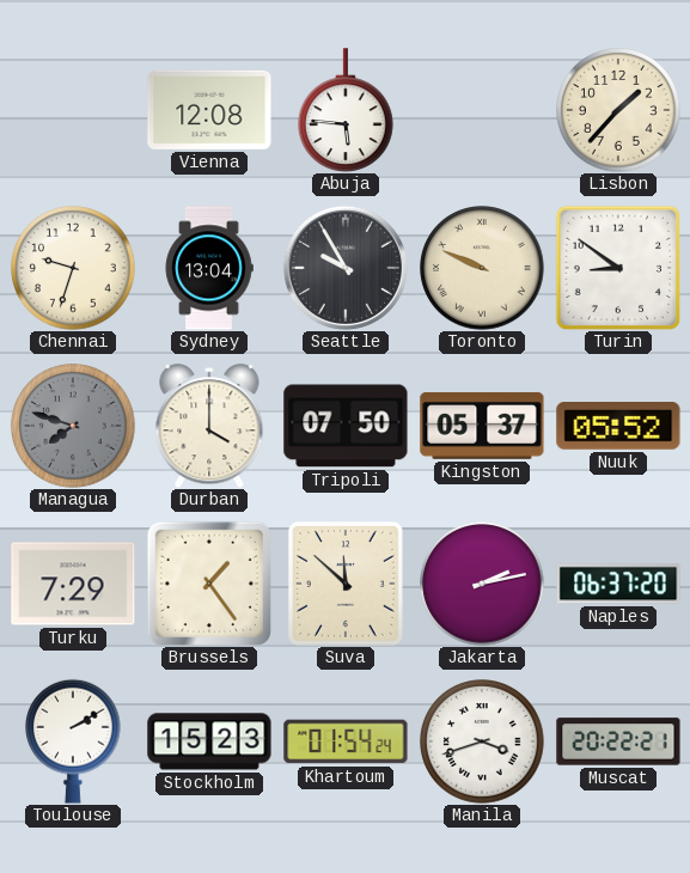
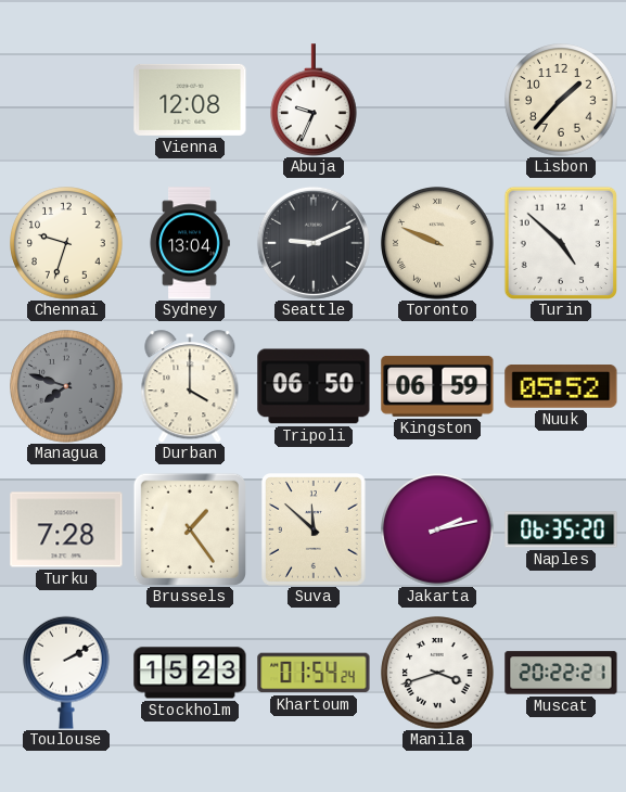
Abuja: 5:46 -> 9:34 (315, 100)
Seattle: 9:55 -> 9:11 (314, 243)
Turin: 8:51 -> 4:52 (561, 243)
Tripoli: 07:50 -> 06:50 (314, 386)
Kingston: 05:37 -> 06:59 (437, 386)
Turku: 7:29 -> 7:28 (66, 529)
Naples: 06:37 -> 06:35 (561, 529)
